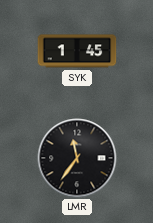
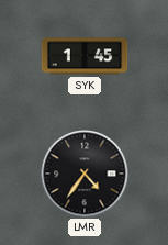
LMR: 11:36 -> 4:36 (85, 174)
